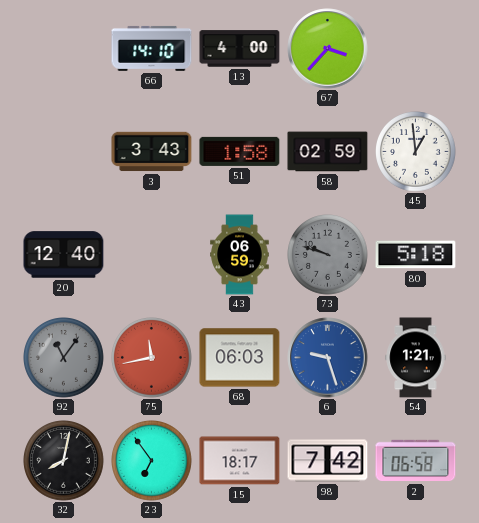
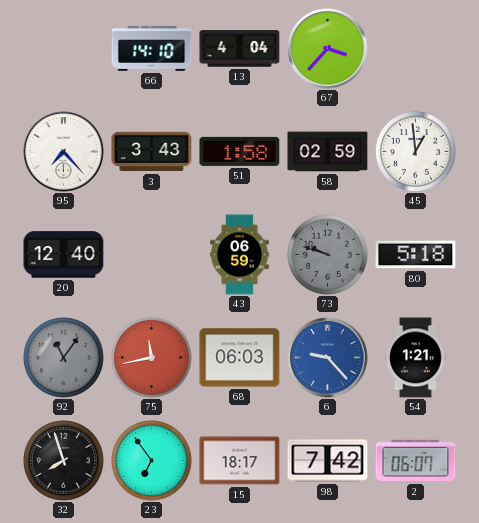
13: 4:00 -> 4:04 (240, 49)
95: none -> 7:23 (64, 152)
6: 9:27 -> 9:23 (328, 358)
32: 8:02 -> 7:57 (64, 461)
2: 06:58 -> 06:07 (416, 461)
